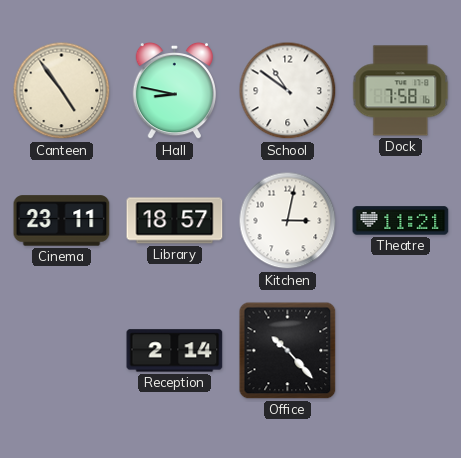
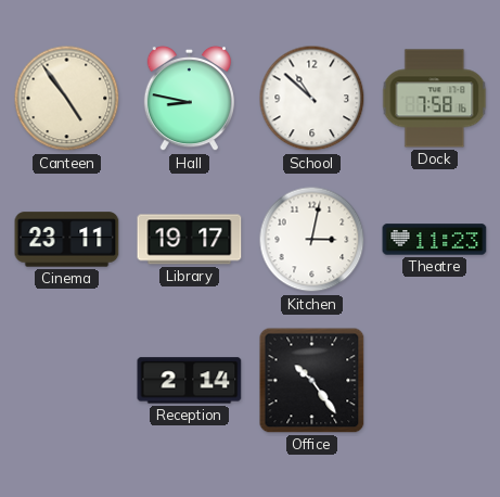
School: 10:51 -> 10:52 (312, 99)
Library: 18:57 -> 19:17 (190, 240)
Theatre: 11:21 -> 11:23 (435, 240)
Office: 10:23 -> 10:24 (312, 381)
